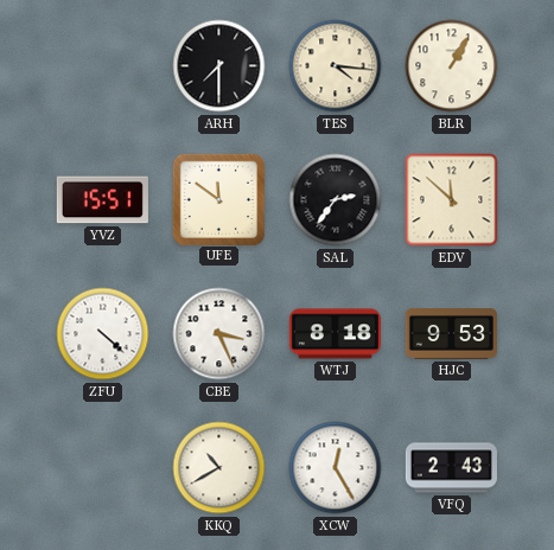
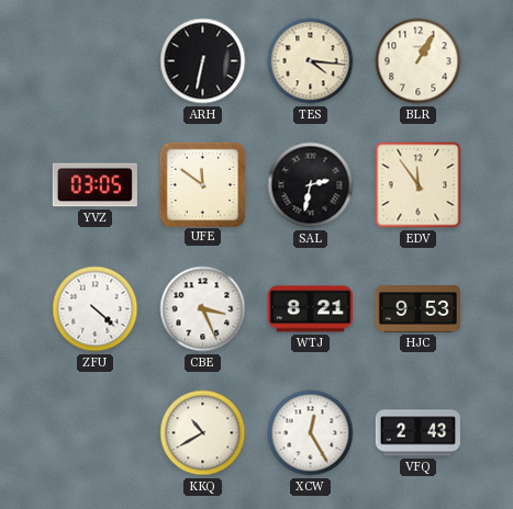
ARH: 7:30 -> 6:32 (203, 61)
YVZ: 15:51 -> 03:05 (94, 185)
SAL: 2:36 -> 2:32 (311, 185)
EDV: 11:52 -> 11:54 (419, 185)
WTJ: 8:18 -> 8:21 (310, 309)
